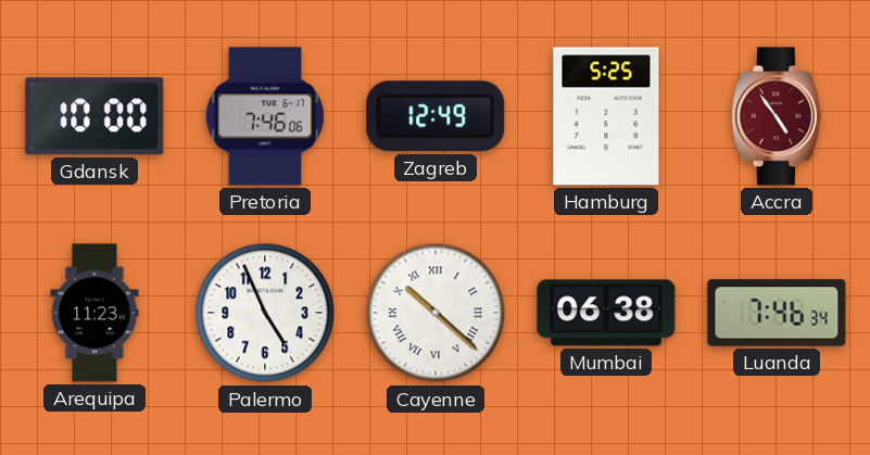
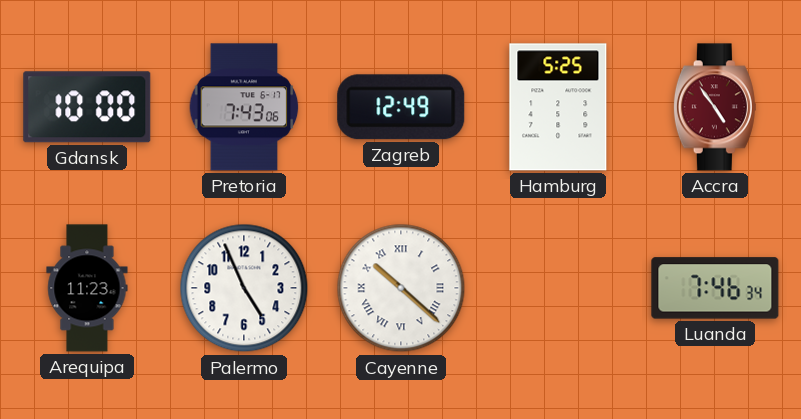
Pretoria: 7:46 -> 7:43 (244, 107)
Mumbai: 06:38 -> none (606, 313)
